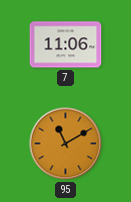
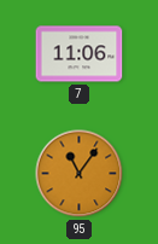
95: 11:10 -> 11:06 (80, 174)
